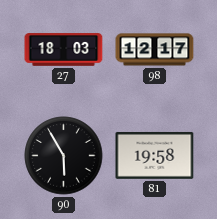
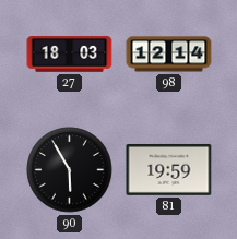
98: 12:17 -> 12:14 (169, 55)
81: 19:58 -> 19:59 (169, 169)
